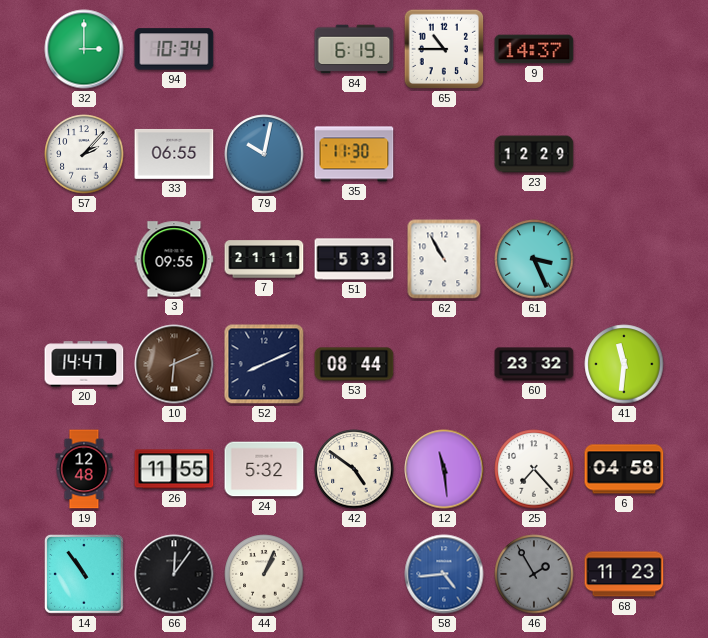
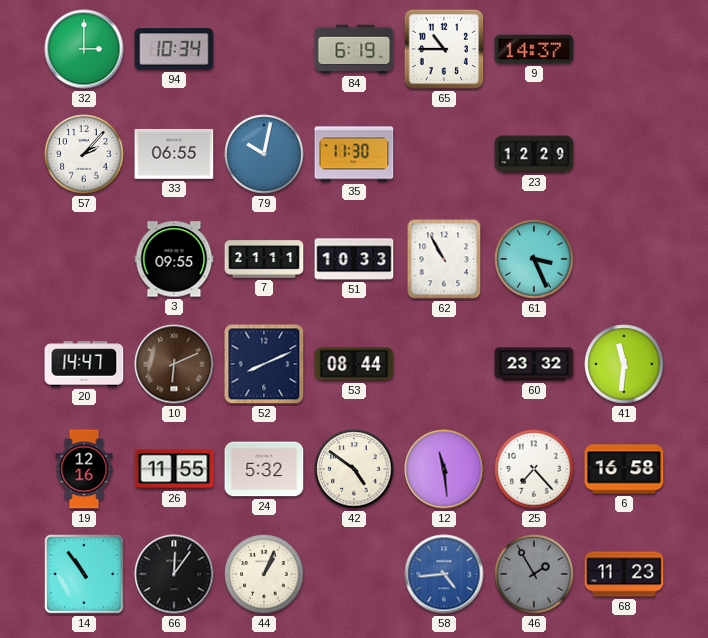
51: 5:33 -> 10:33 (354, 259)
19: 12:48 -> 12:16 (84, 469)
6: 04:58 -> 16:58 (624, 469)
